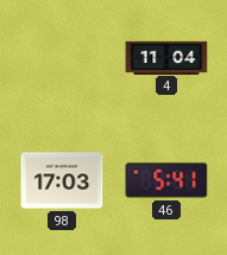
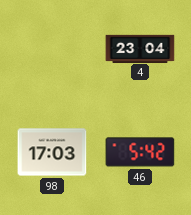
4: 11:04 -> 23:04 (140, 48)
46: 5:41 -> 5:42 (140, 152)
